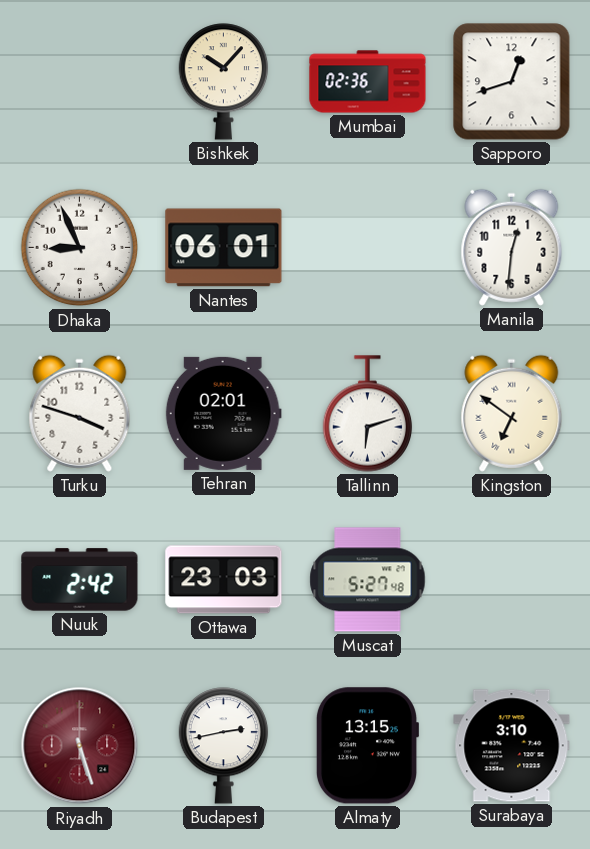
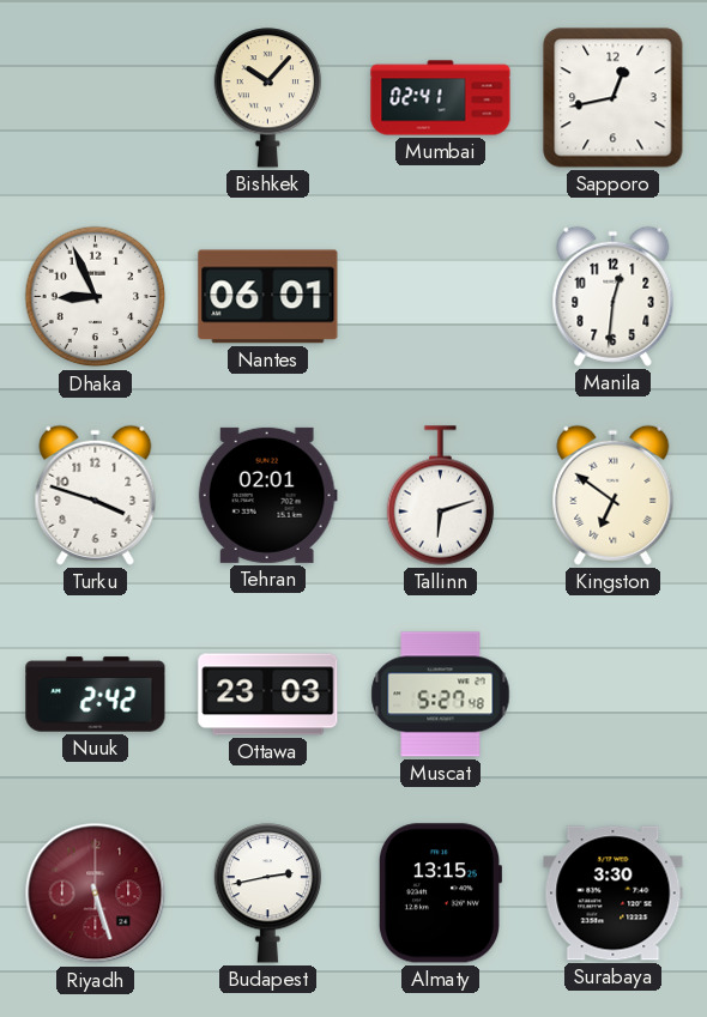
Mumbai: 02:36 -> 02:41 (441, 98)
Sapporo: 12:42 -> 12:43 (614, 98)
Surabaya: 3:10 -> 3:30 (614, 894)
